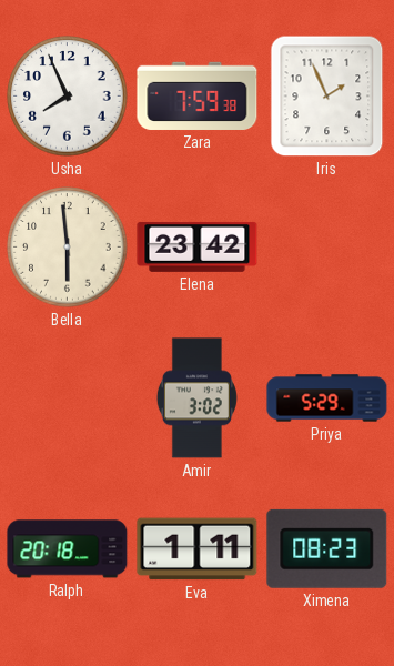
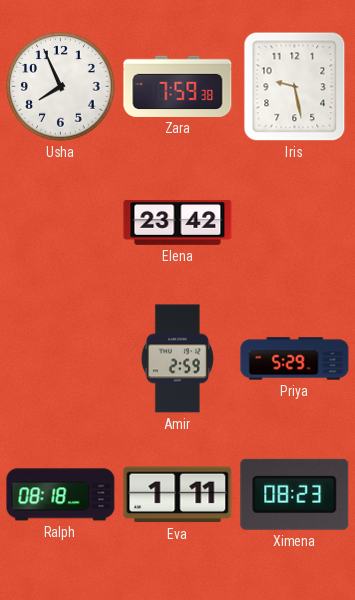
Iris: 1:56 -> 9:28 (295, 87)
Bella: 5:59 -> none (68, 248)
Amir: 3:02 -> 2:59 (177, 359)
Ralph: 20:18 -> 08:18 (61, 495)
